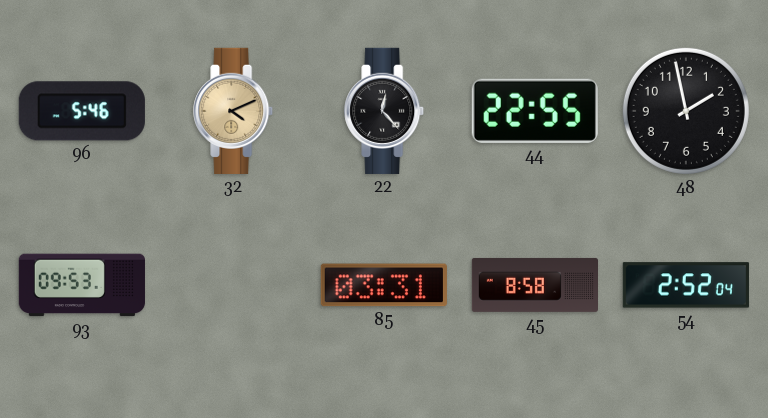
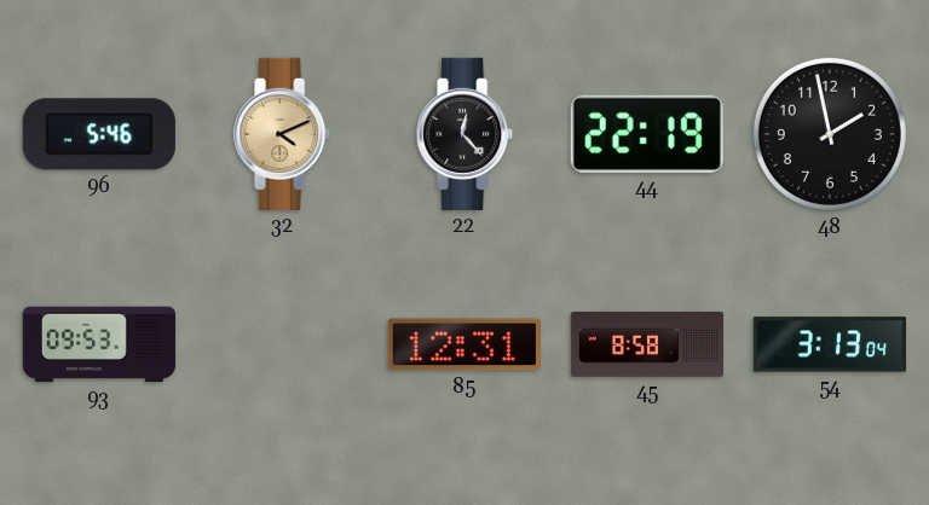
44: 22:55 -> 22:19 (647, 134)
85: 03:31 -> 12:31 (464, 344)
54: 2:52 -> 3:13 (830, 344)
